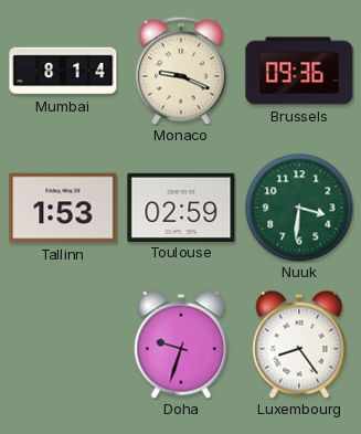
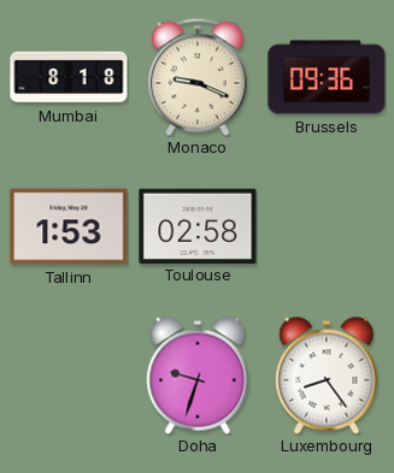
Mumbai: 8:14 -> 8:18 (69, 77)
Toulouse: 02:59 -> 02:58 (198, 225)
Nuuk: 3:31 -> none (299, 208)
